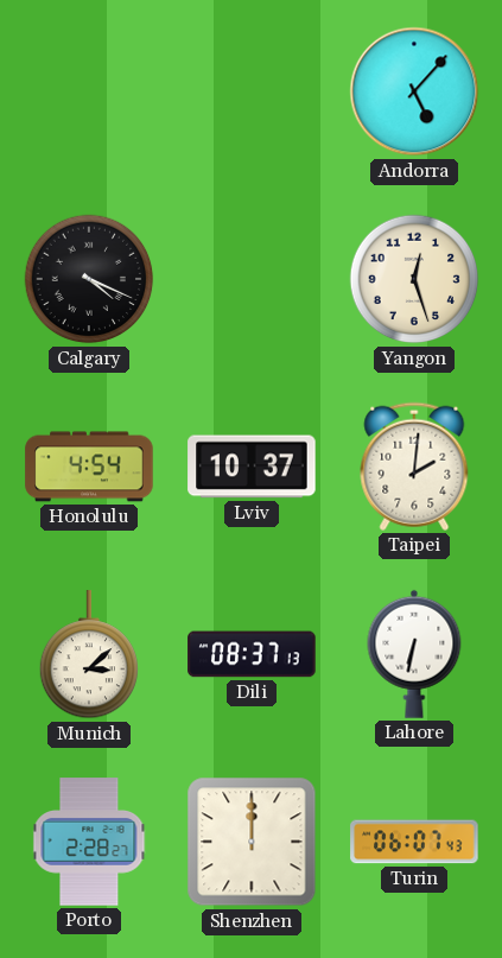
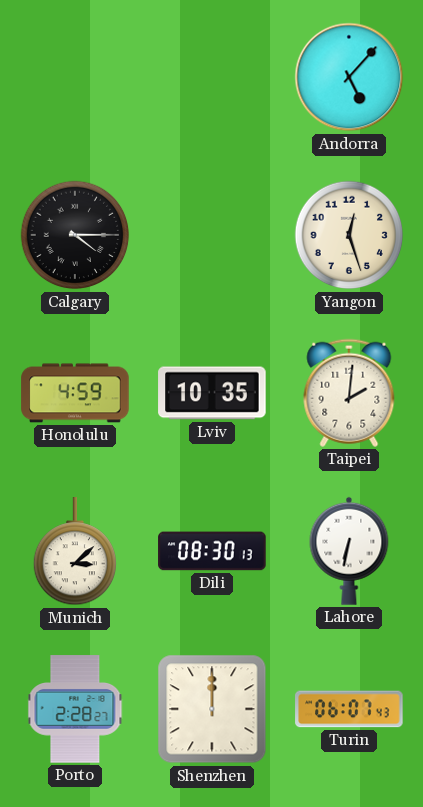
Calgary: 4:19 -> 4:15 (75, 235)
Honolulu: 4:54 -> 4:59 (75, 393)
Lviv: 10:37 -> 10:35 (212, 393)
Dili: 08:37 -> 08:30 (212, 551)
